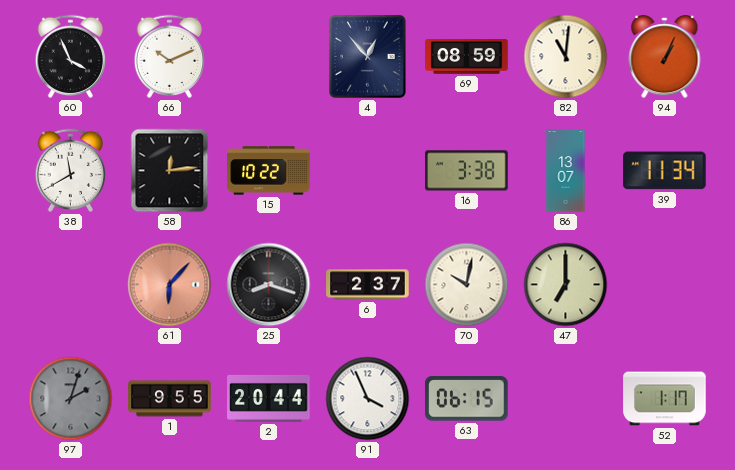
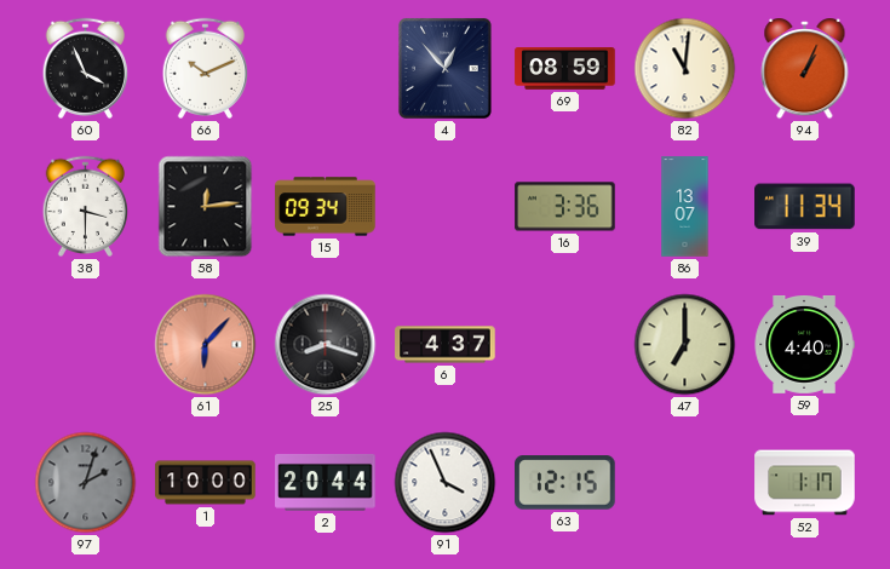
38: 11:40 -> 3:30 (85, 206)
15: 10:22 -> 09:34 (326, 207)
16: 3:38 -> 3:36 (565, 207)
6: 2:37 -> 4:37 (446, 345)
70: 10:02 -> none (467, 285)
59: none -> 4:40 (804, 345)
1: 9:55 -> 10:00 (206, 483)
63: 06:15 -> 12:15 (565, 483)
